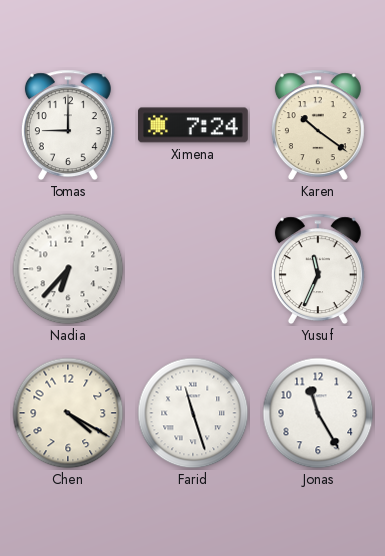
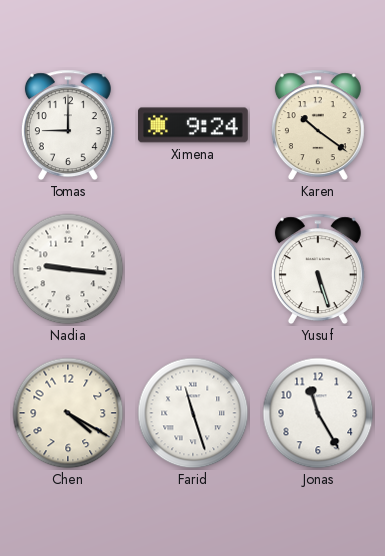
Ximena: 7:24 -> 9:24 (194, 125)
Nadia: 6:37 -> 9:16 (68, 269)
Yusuf: 11:34 -> 5:27 (318, 269)
